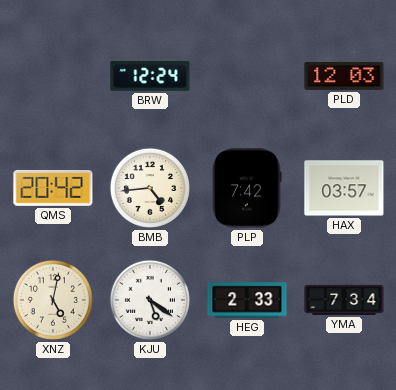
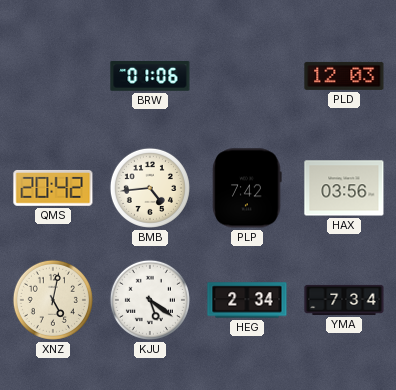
BRW: 12:24 -> 01:06 (150, 77)
HAX: 03:57 -> 03:56 (344, 188)
HEG: 2:33 -> 2:34 (247, 300)
